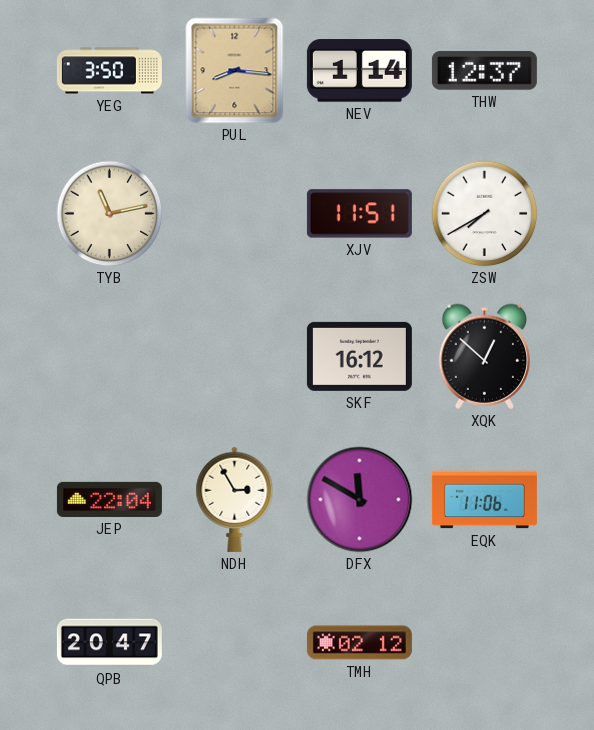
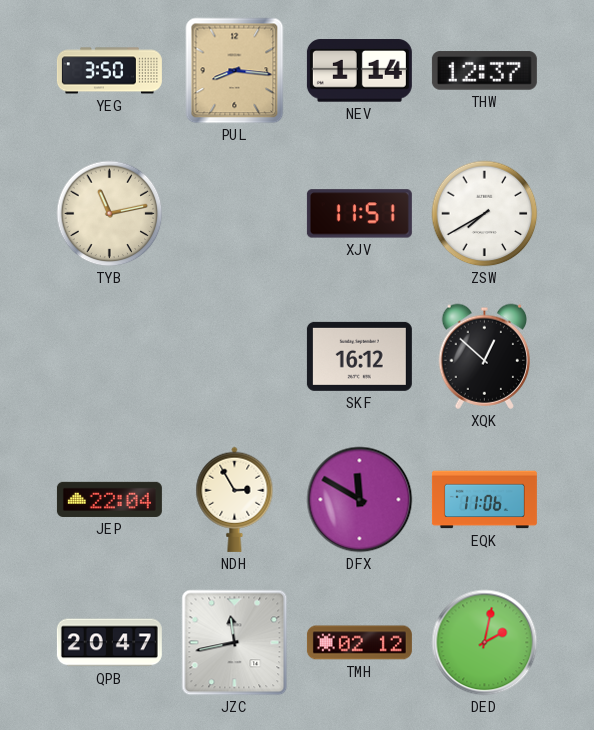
JZC: none -> 11:43 (235, 643)
DED: none -> 2:02 (485, 643)
